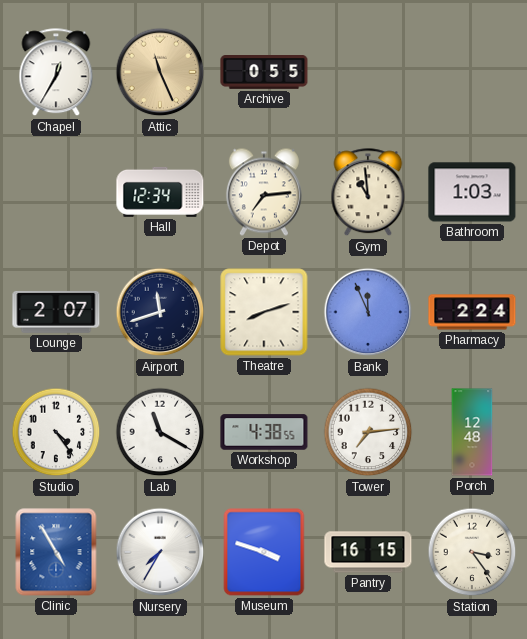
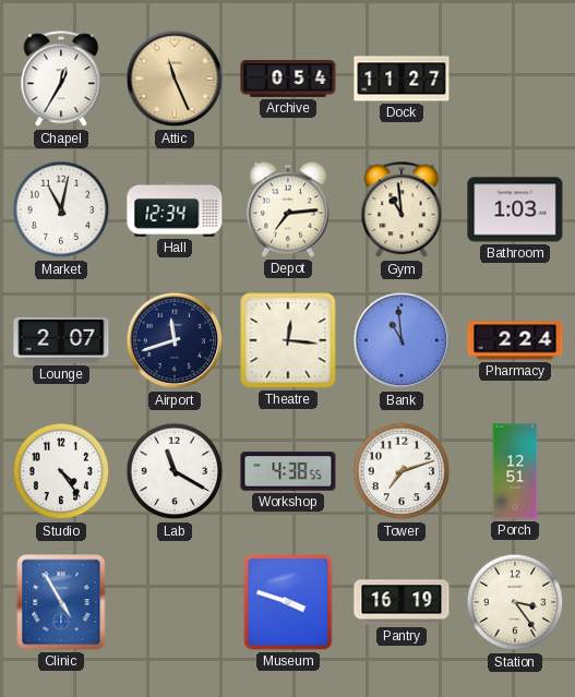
Archive: 0:55 -> 0:54 (288, 79)
Dock: none -> 11:27 (402, 79)
Market: none -> 11:02 (61, 209)
Theatre: 8:12 -> 12:16 (288, 340)
Bank: 11:56 -> 10:59 (402, 340)
Tower: 7:14 -> 7:12 (402, 471)
Porch: 12:48 -> 12:51 (515, 471)
Nursery: 7:35 -> none (160, 552)
Pantry: 16:15 -> 16:19 (402, 602)
